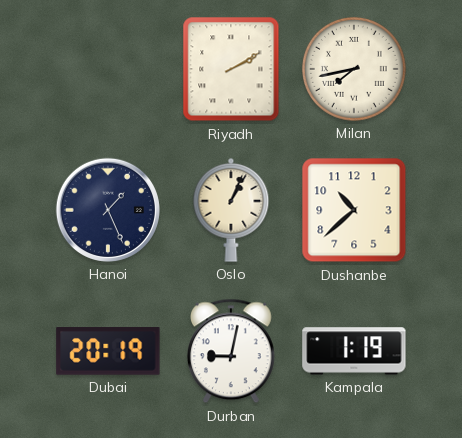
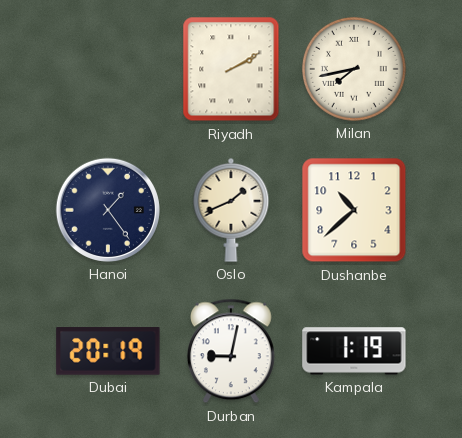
Hanoi: 1:26 -> 1:24 (108, 210)
Oslo: 1:04 -> 1:41 (231, 210)
